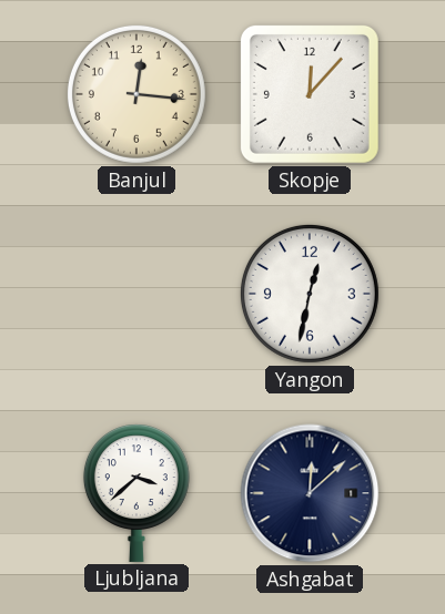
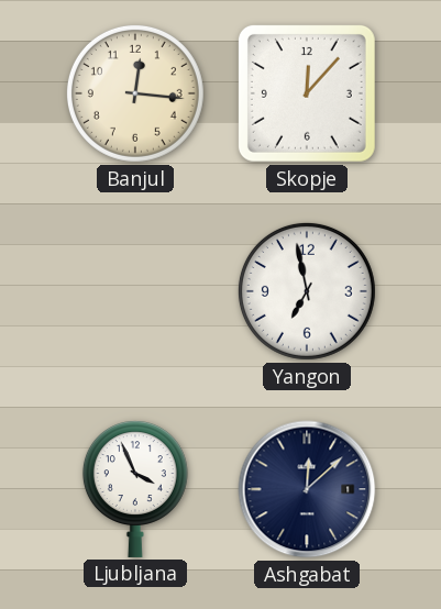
Yangon: 12:32 -> 6:58 (307, 291)
Ljubljana: 3:38 -> 3:56 (135, 489)
